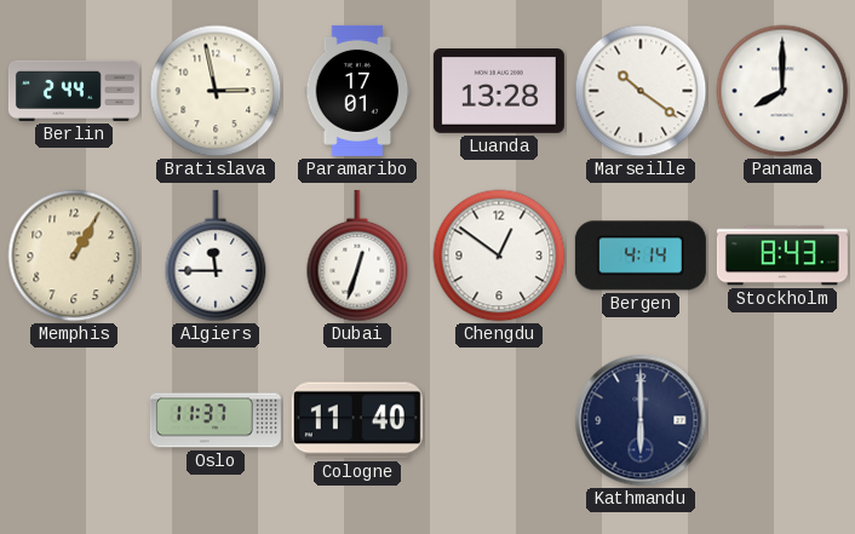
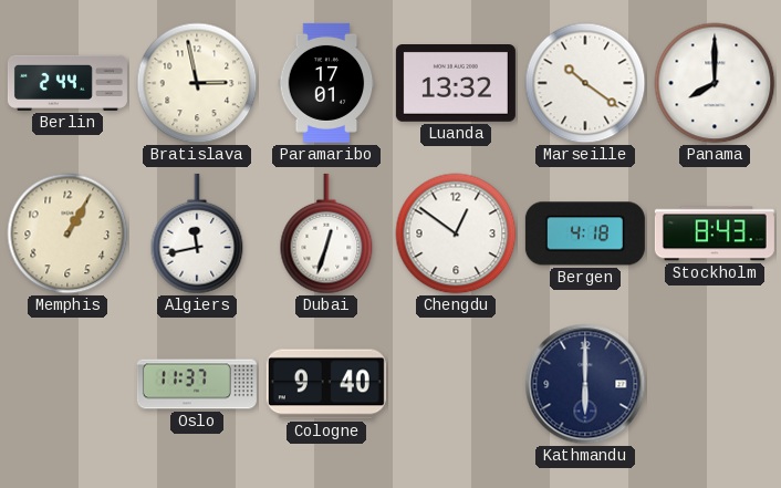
Luanda: 13:28 -> 13:32 (456, 84)
Algiers: 11:45 -> 11:43 (197, 233)
Bergen: 4:14 -> 4:18 (585, 233)
Cologne: 11:40 -> 9:40 (326, 384)
